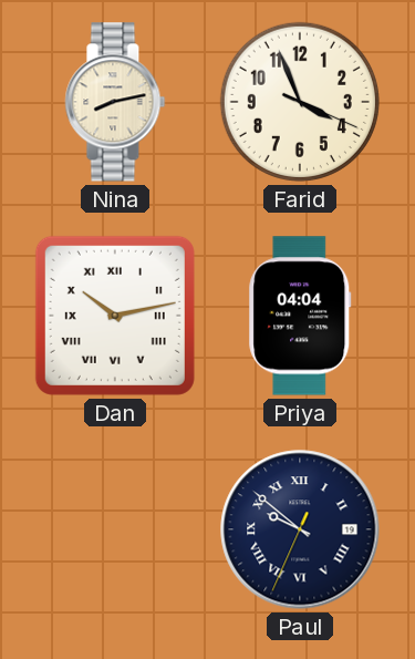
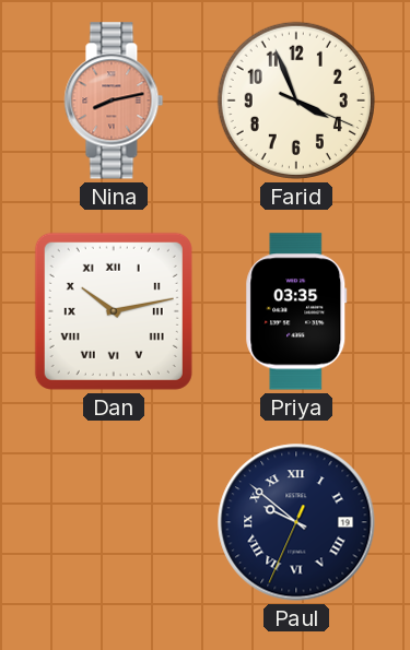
Nina dial: cream -> salmon (114, 101)
Priya: 04:04 -> 03:35 (296, 311)
